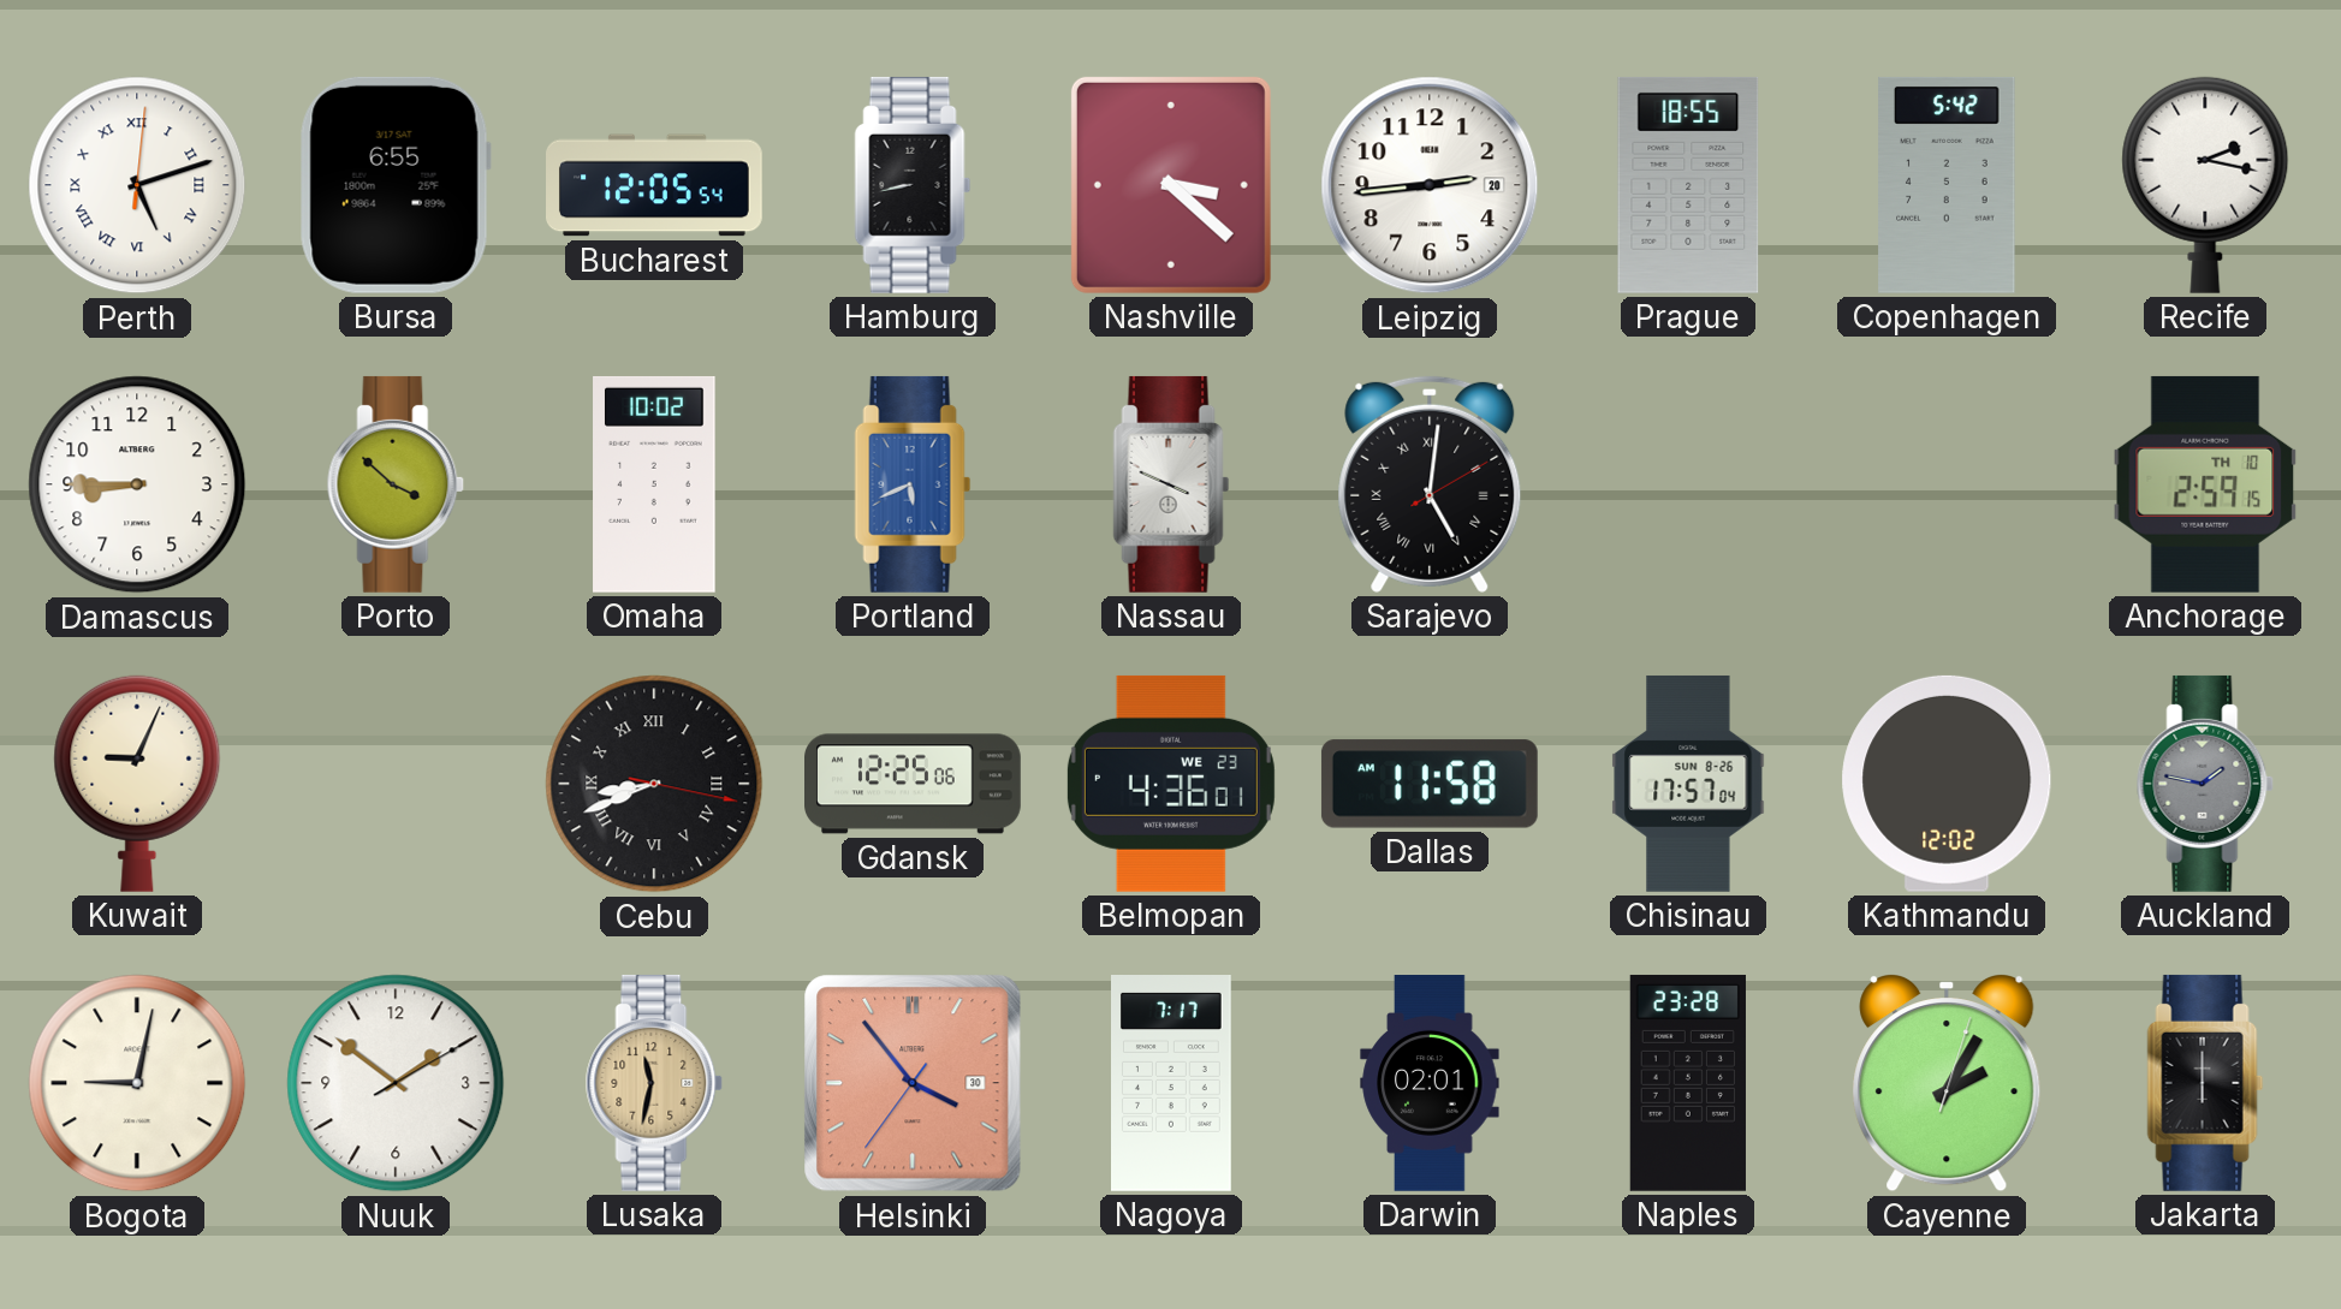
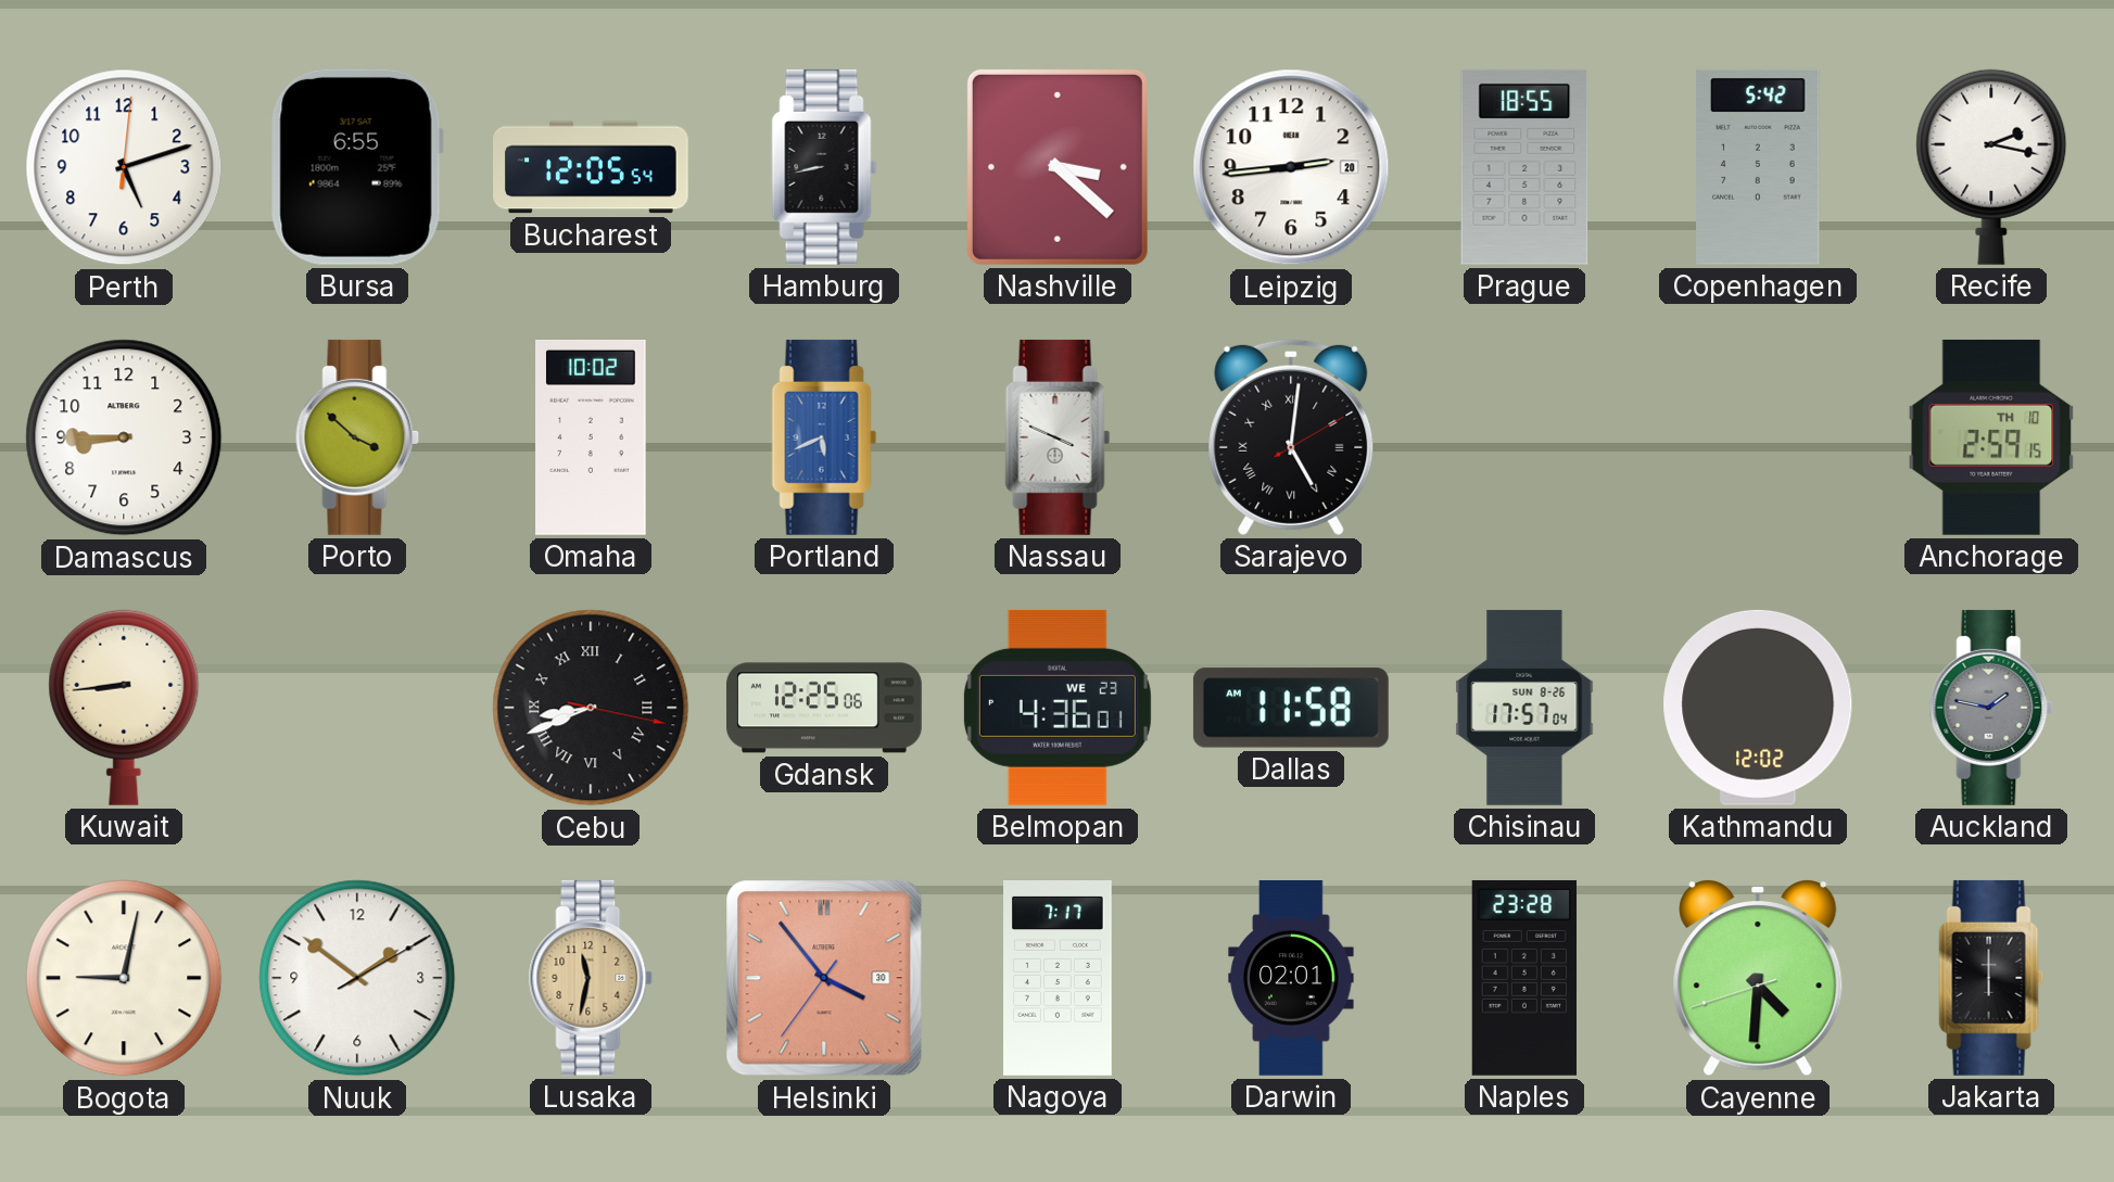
Perth numerals: Roman -> Arabic (124, 167)
Kuwait: 9:04 -> 8:44 (124, 708)
Cayenne: 2:05 -> 4:30 (1758, 979)
